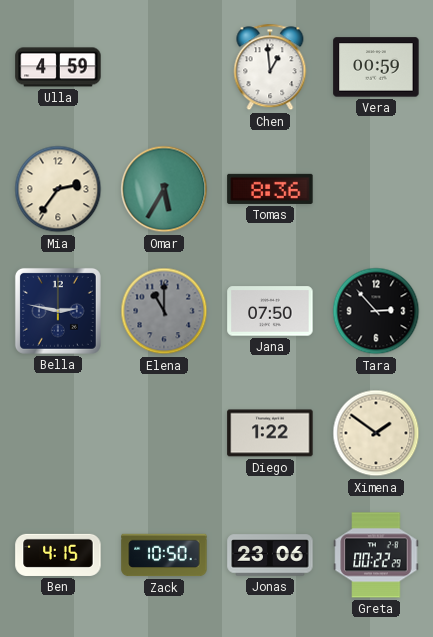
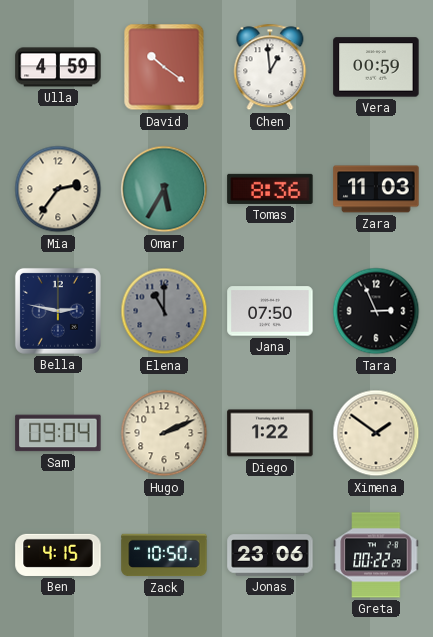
David: none -> 10:21 (164, 67)
Zara: none -> 11:03 (376, 189)
Tara: 2:53 -> 2:56 (376, 311)
Sam: none -> 09:04 (58, 433)
Hugo: none -> 2:11 (164, 433)
